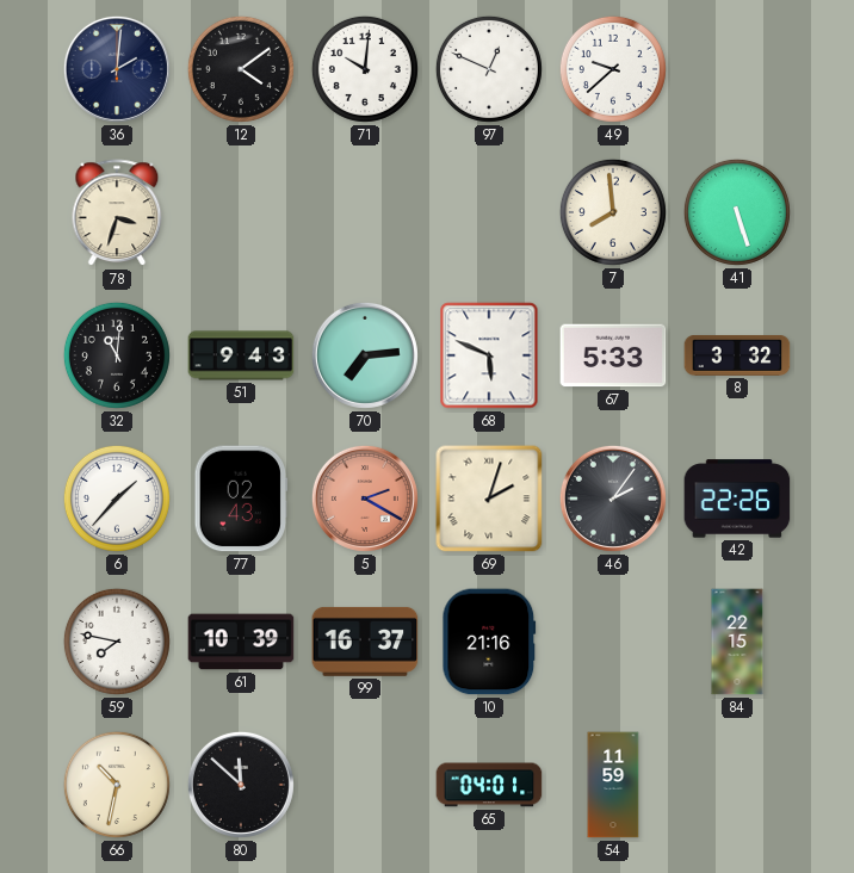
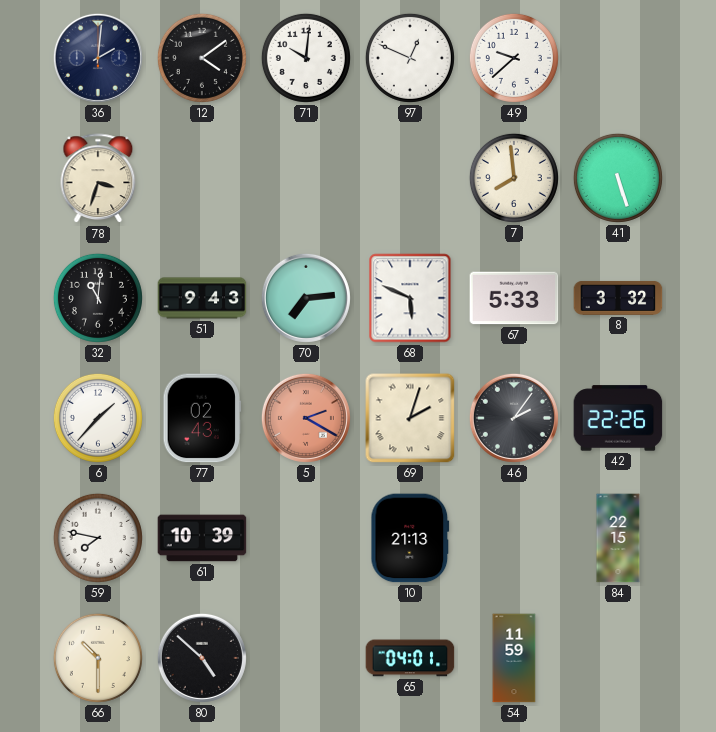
99: 16:37 -> none (365, 642)
10: 21:16 -> 21:13 (410, 538)
66: 10:32 -> 10:30 (98, 658)
80: 11:52 -> 4:52 (202, 658)
